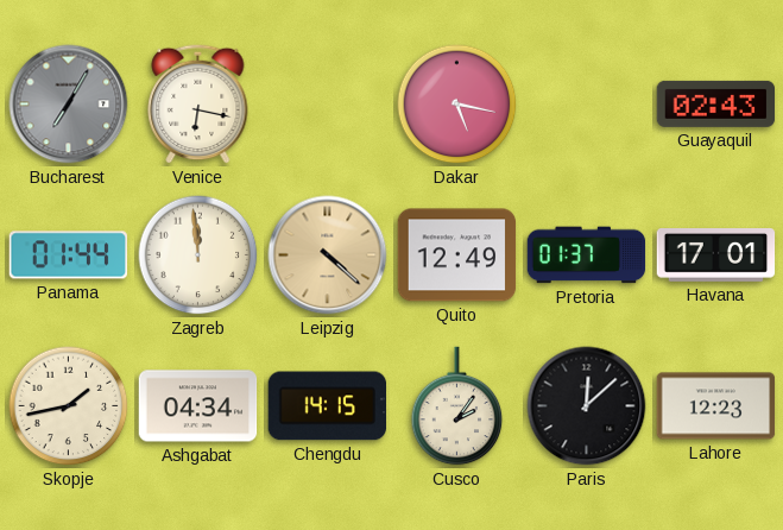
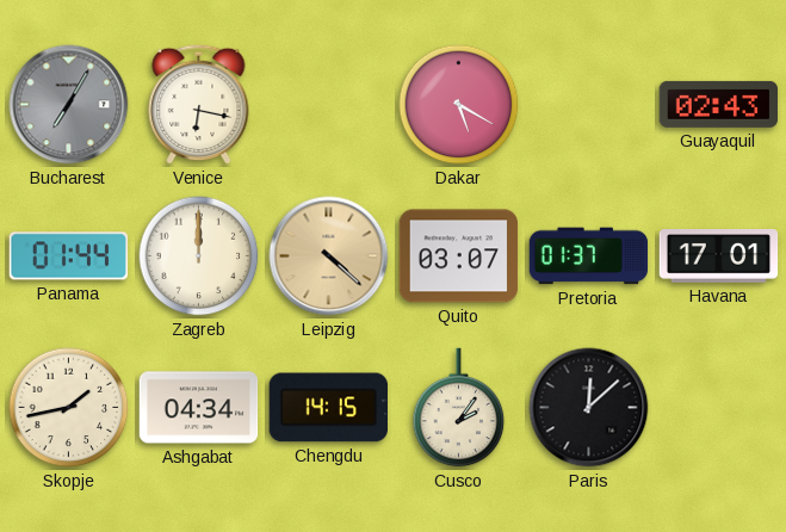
Dakar: 5:17 -> 5:20 (459, 105)
Zagreb: 11:59 -> 12:00 (199, 256)
Quito: 12:49 -> 03:07 (459, 256)
Lahore: 12:23 -> none (716, 406)
